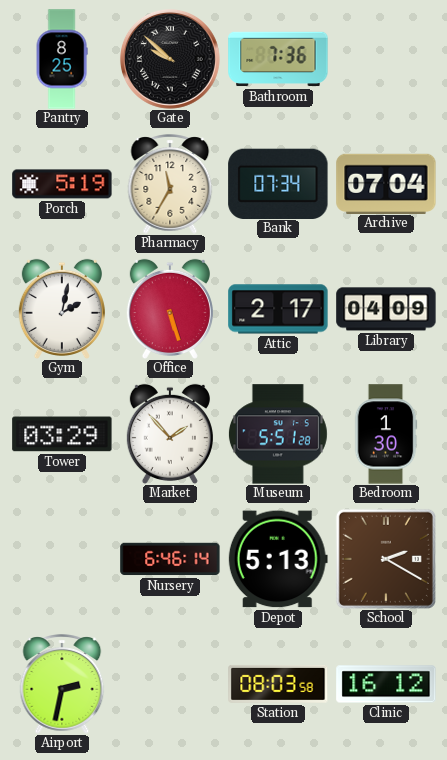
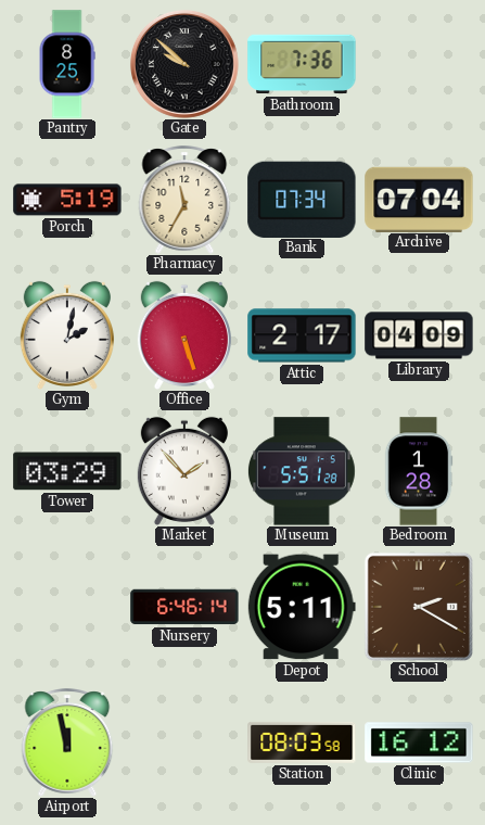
Bedroom: 1:30 -> 1:28 (419, 471)
Depot: 5:13 -> 5:11 (302, 607)
Airport: 2:32 -> 11:58 (67, 742)
